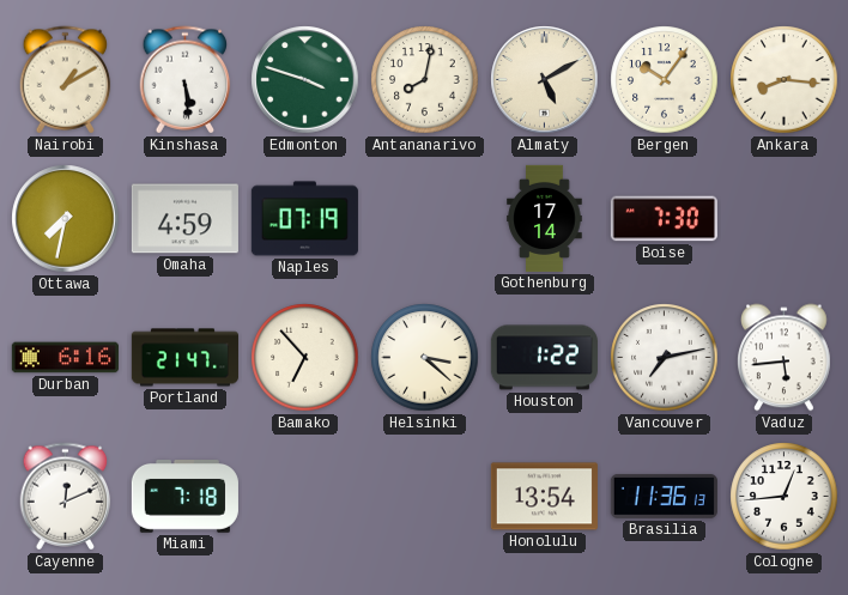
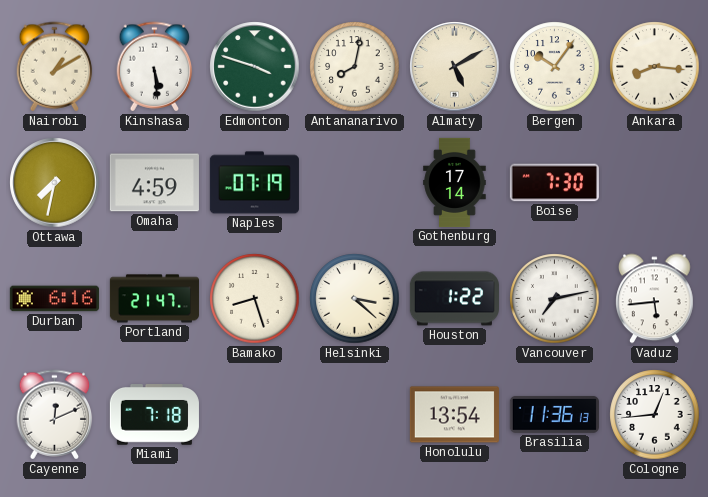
Bamako: 6:53 -> 8:27 (255, 299)
